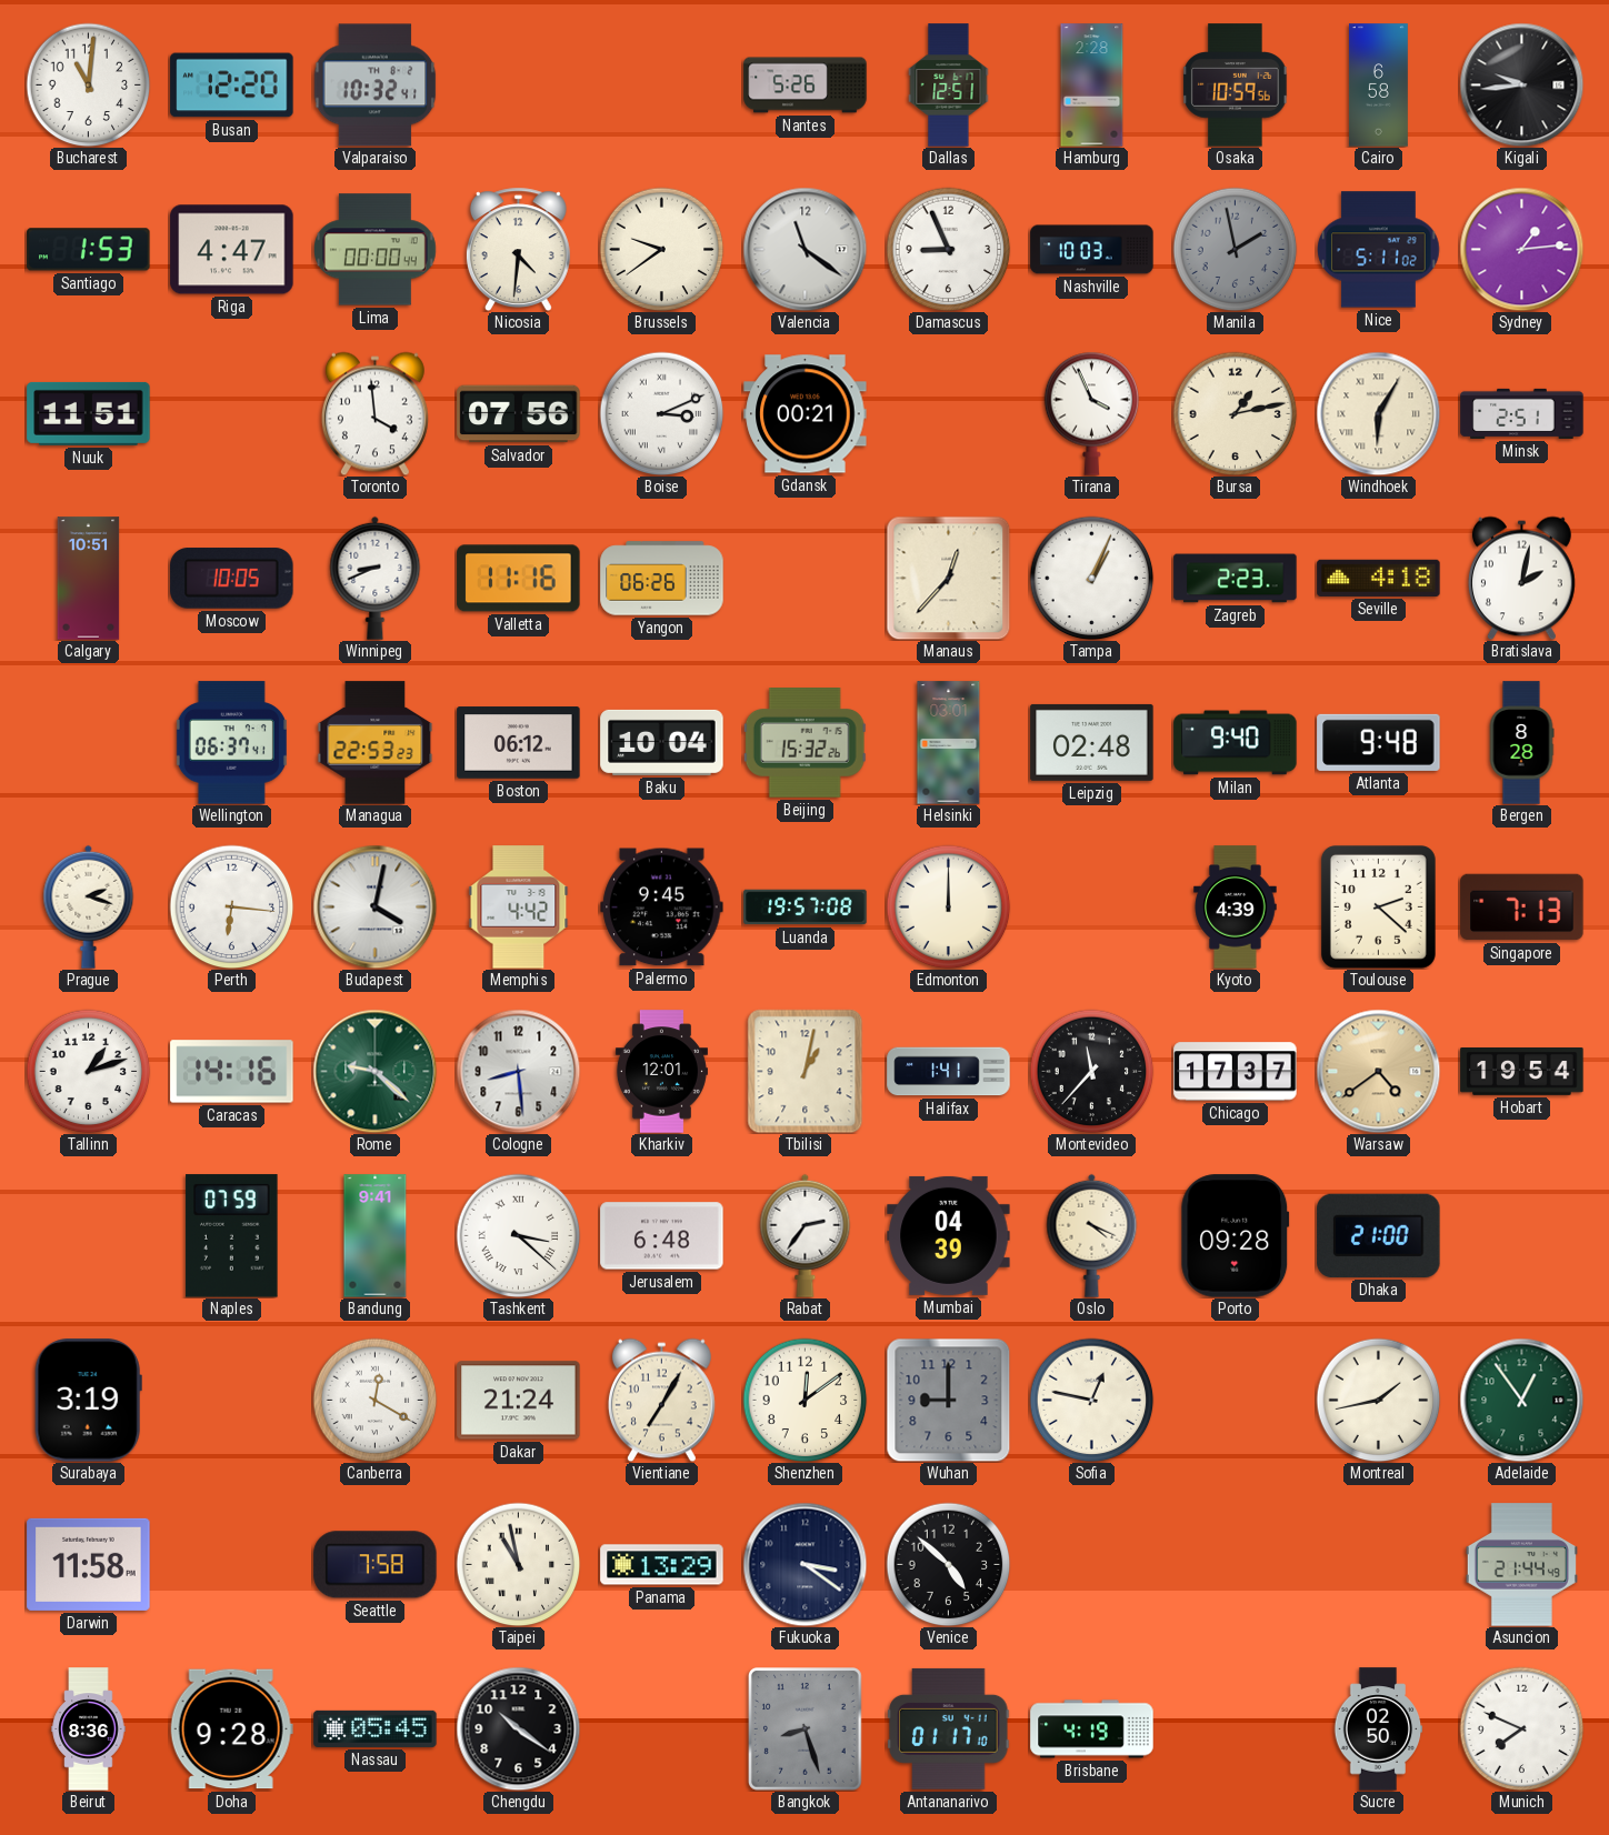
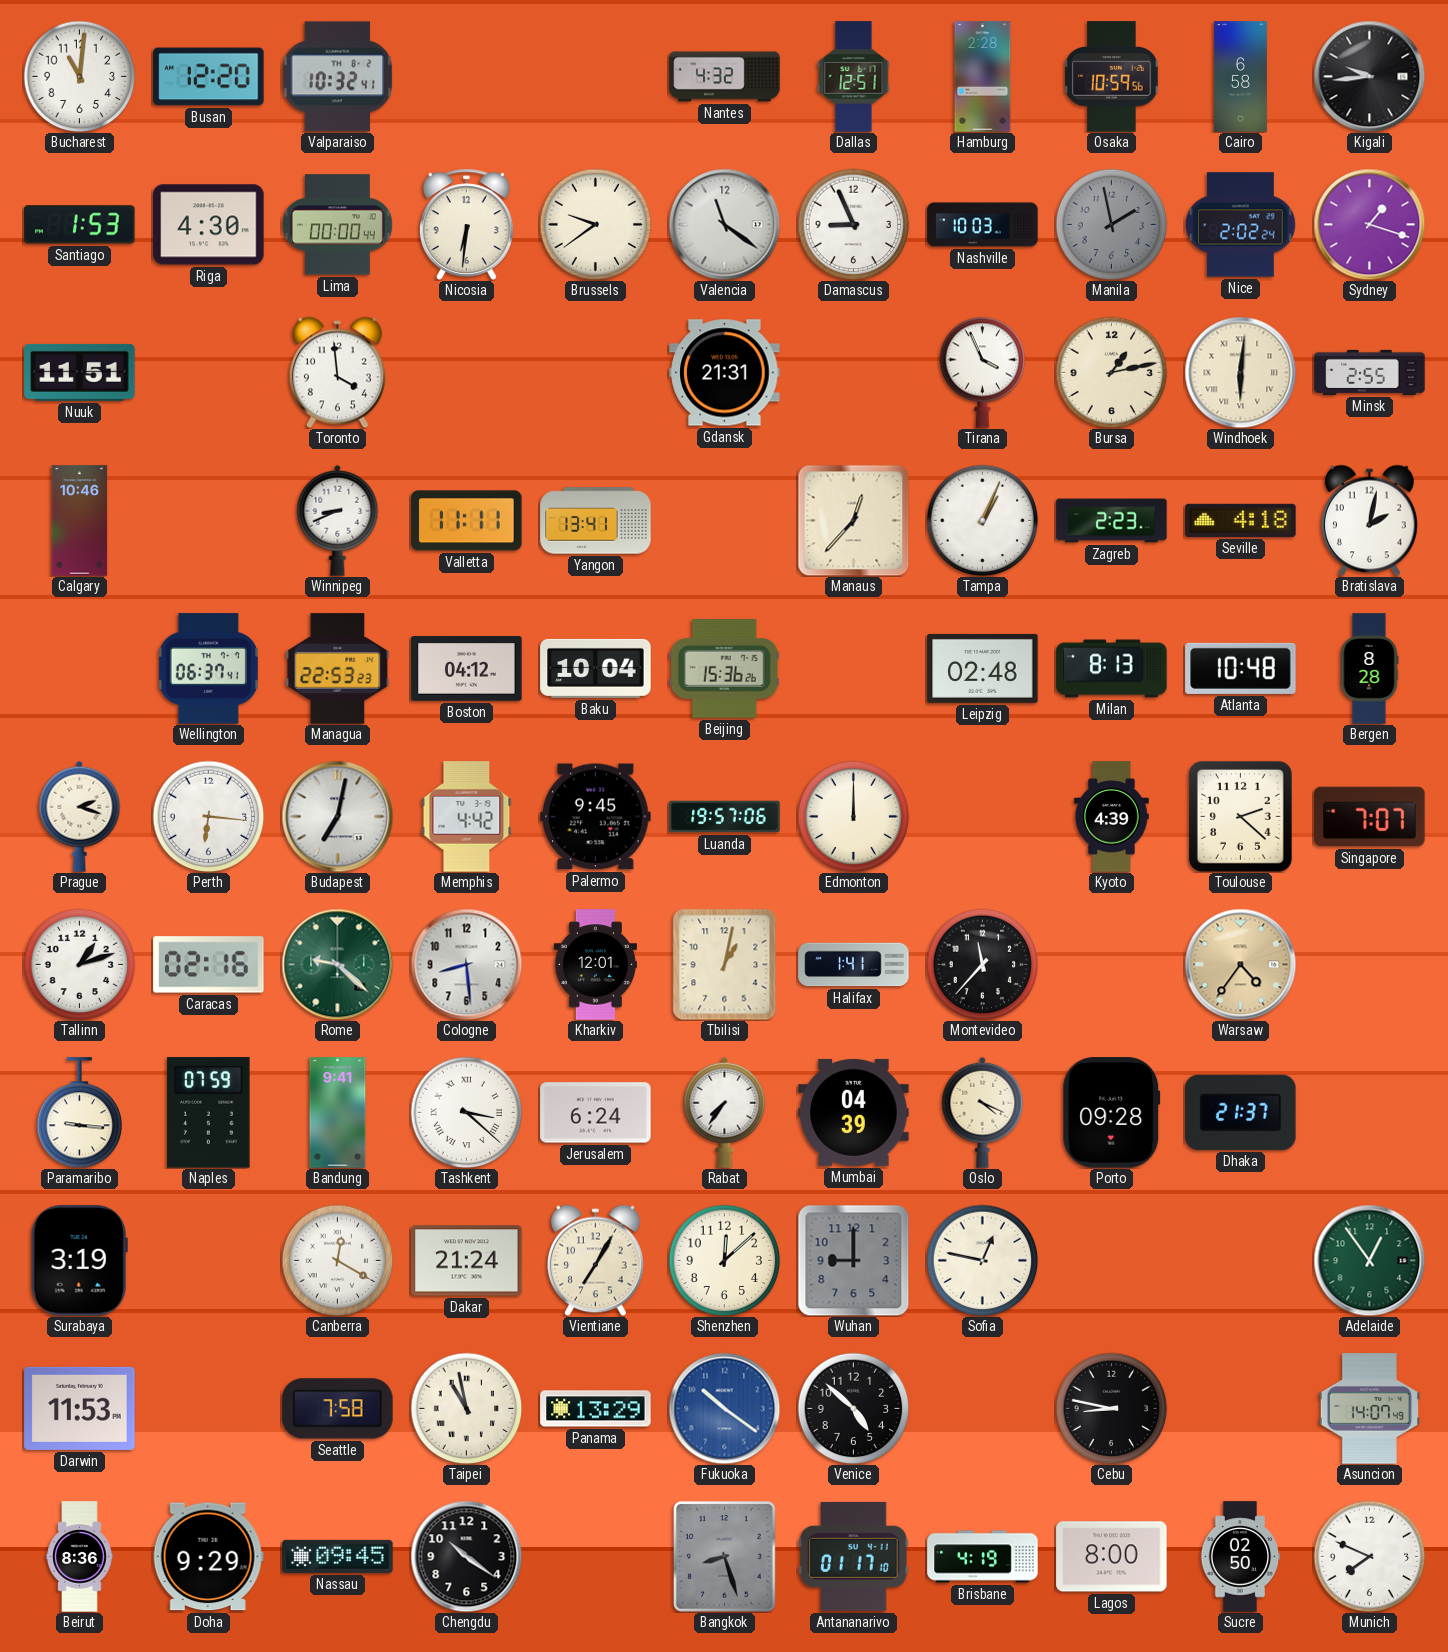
Nantes: 5:26 -> 4:32 (725, 77)
Riga: 4:47 -> 4:30 (209, 225)
Nicosia: 4:31 -> 6:31 (466, 224)
Nice: 5:11 -> 2:02 (1241, 225)
Sydney: 1:14 -> 1:18 (1369, 224)
Salvador: 07:56 -> none (519, 414)
Boise: 3:11 -> none (661, 413)
Gdansk: 00:21 -> 21:31 (725, 373)
Windhoek: 6:05 -> 6:01 (1240, 372)
Minsk: 2:51 -> 2:55 (1370, 372)
Calgary: 10:51 -> 10:46 (80, 521)
Moscow: 10:05 -> none (232, 579)
Valletta: 11:16 -> 11:11 (467, 521)
Yangon: 06:26 -> 13:41 (596, 521)
Boston: 06:12 -> 04:12 (467, 669)
Beijing: 15:32 -> 15:36 (724, 669)
Helsinki: 03:01 -> none (949, 743)
Milan: 9:40 -> 8:13 (1112, 669)
Atlanta: 9:48 -> 10:48 (1241, 668)
Budapest: 4:02 -> 7:02 (337, 816)
Luanda: 19:57:08 -> 19:57:06 (725, 817)
Singapore: 7:13 -> 7:07 (1370, 817)
Caracas: 14:16 -> 02:16 (209, 965)
Chicago: 17:37 -> none (1236, 1072)
Warsaw: 4:39 -> 4:36 (1240, 964)
Hobart: 19:54 -> none (1522, 1072)
Paramaribo: none -> 9:16 (80, 1113)
Jerusalem: 6:48 -> 6:24 (596, 1113)
Rabat: 2:36 -> 7:36 (725, 1112)
Dhaka: 21:00 -> 21:37 (1241, 1112)
Shenzhen: 12:09 -> 12:08 (724, 1260)
Montreal: 1:43 -> none (1378, 1400)
Darwin: 11:58 -> 11:53 (80, 1408)
Fukuoka: 3:21 -> 10:21 (724, 1408)
Fukuoka dial: navy -> blue (724, 1408)
Cebu: none -> 8:47 (1111, 1408)
Asuncion: 21:44 -> 14:07 (1369, 1409)
Doha: 9:28 -> 9:29 (208, 1557)
Nassau: 05:45 -> 09:45 (338, 1556)
Lagos: none -> 8:00 (1112, 1557)
